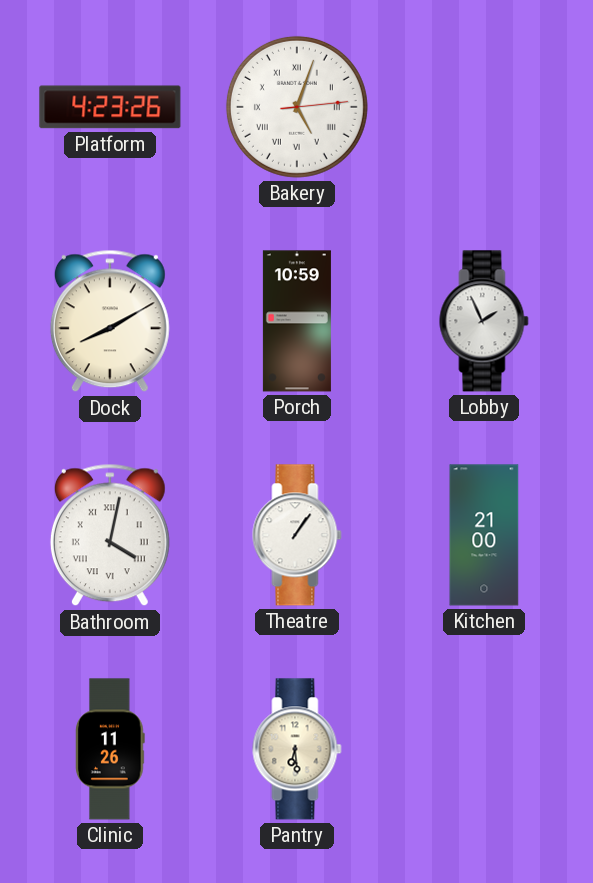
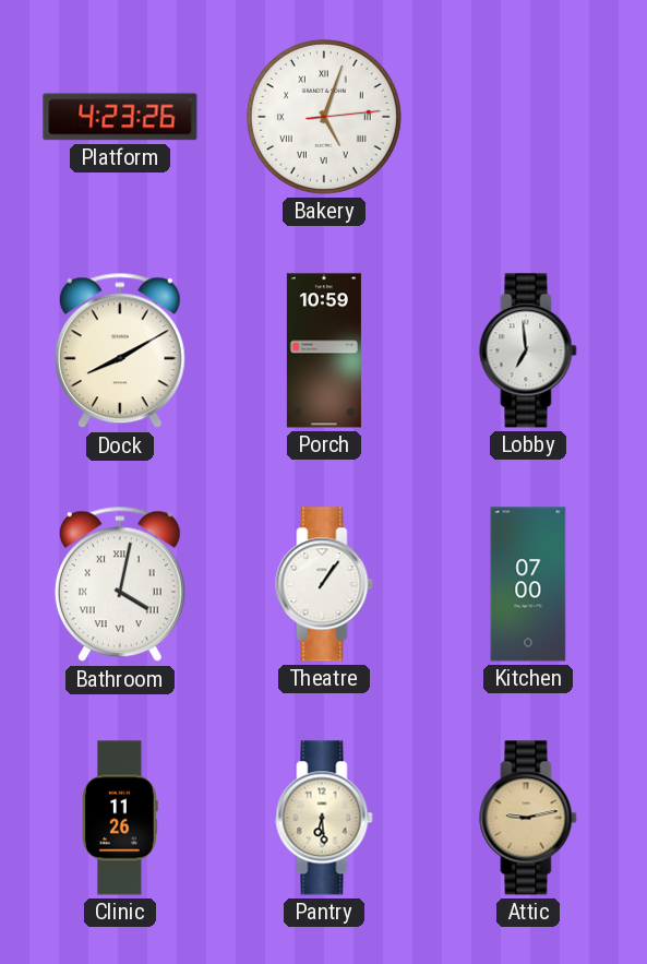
Lobby: 1:56 -> 6:59 (528, 350)
Kitchen: 21:00 -> 07:00 (528, 584)
Attic: none -> 9:13 (528, 818)
